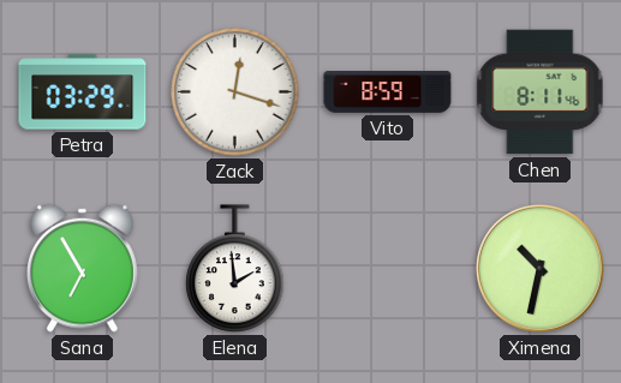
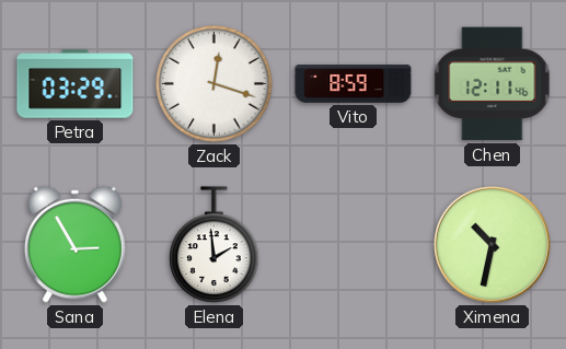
Chen: 8:11 -> 12:11 (493, 84)
Sana: 6:55 -> 2:55 (74, 244)
